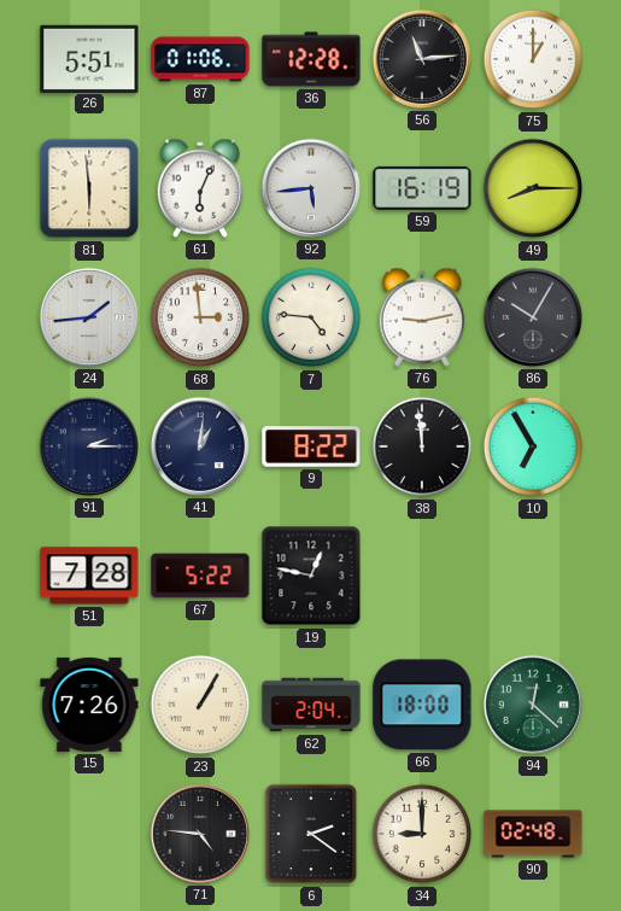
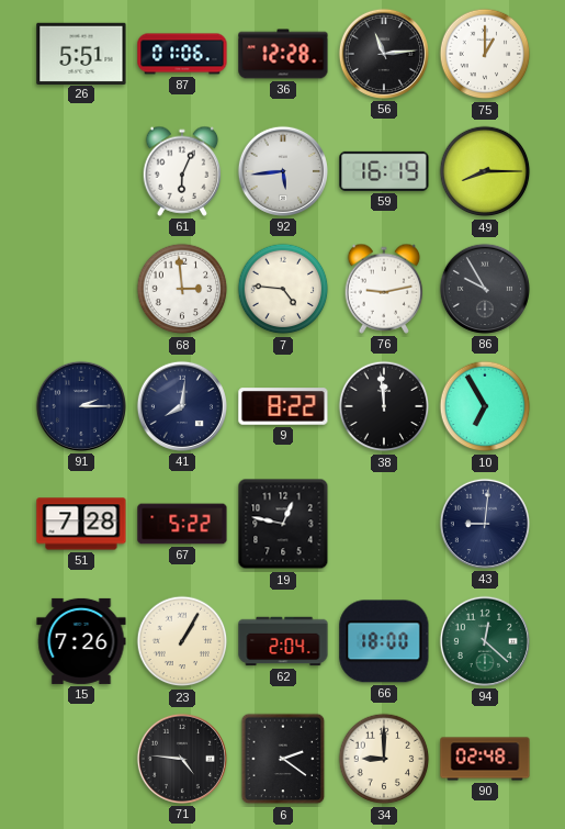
81: 5:59 -> none (89, 188)
24: 1:44 -> none (89, 317)
86: 10:05 -> 9:55 (485, 289)
41: 1:01 -> 8:01 (182, 406)
43: none -> 9:01 (485, 524)
